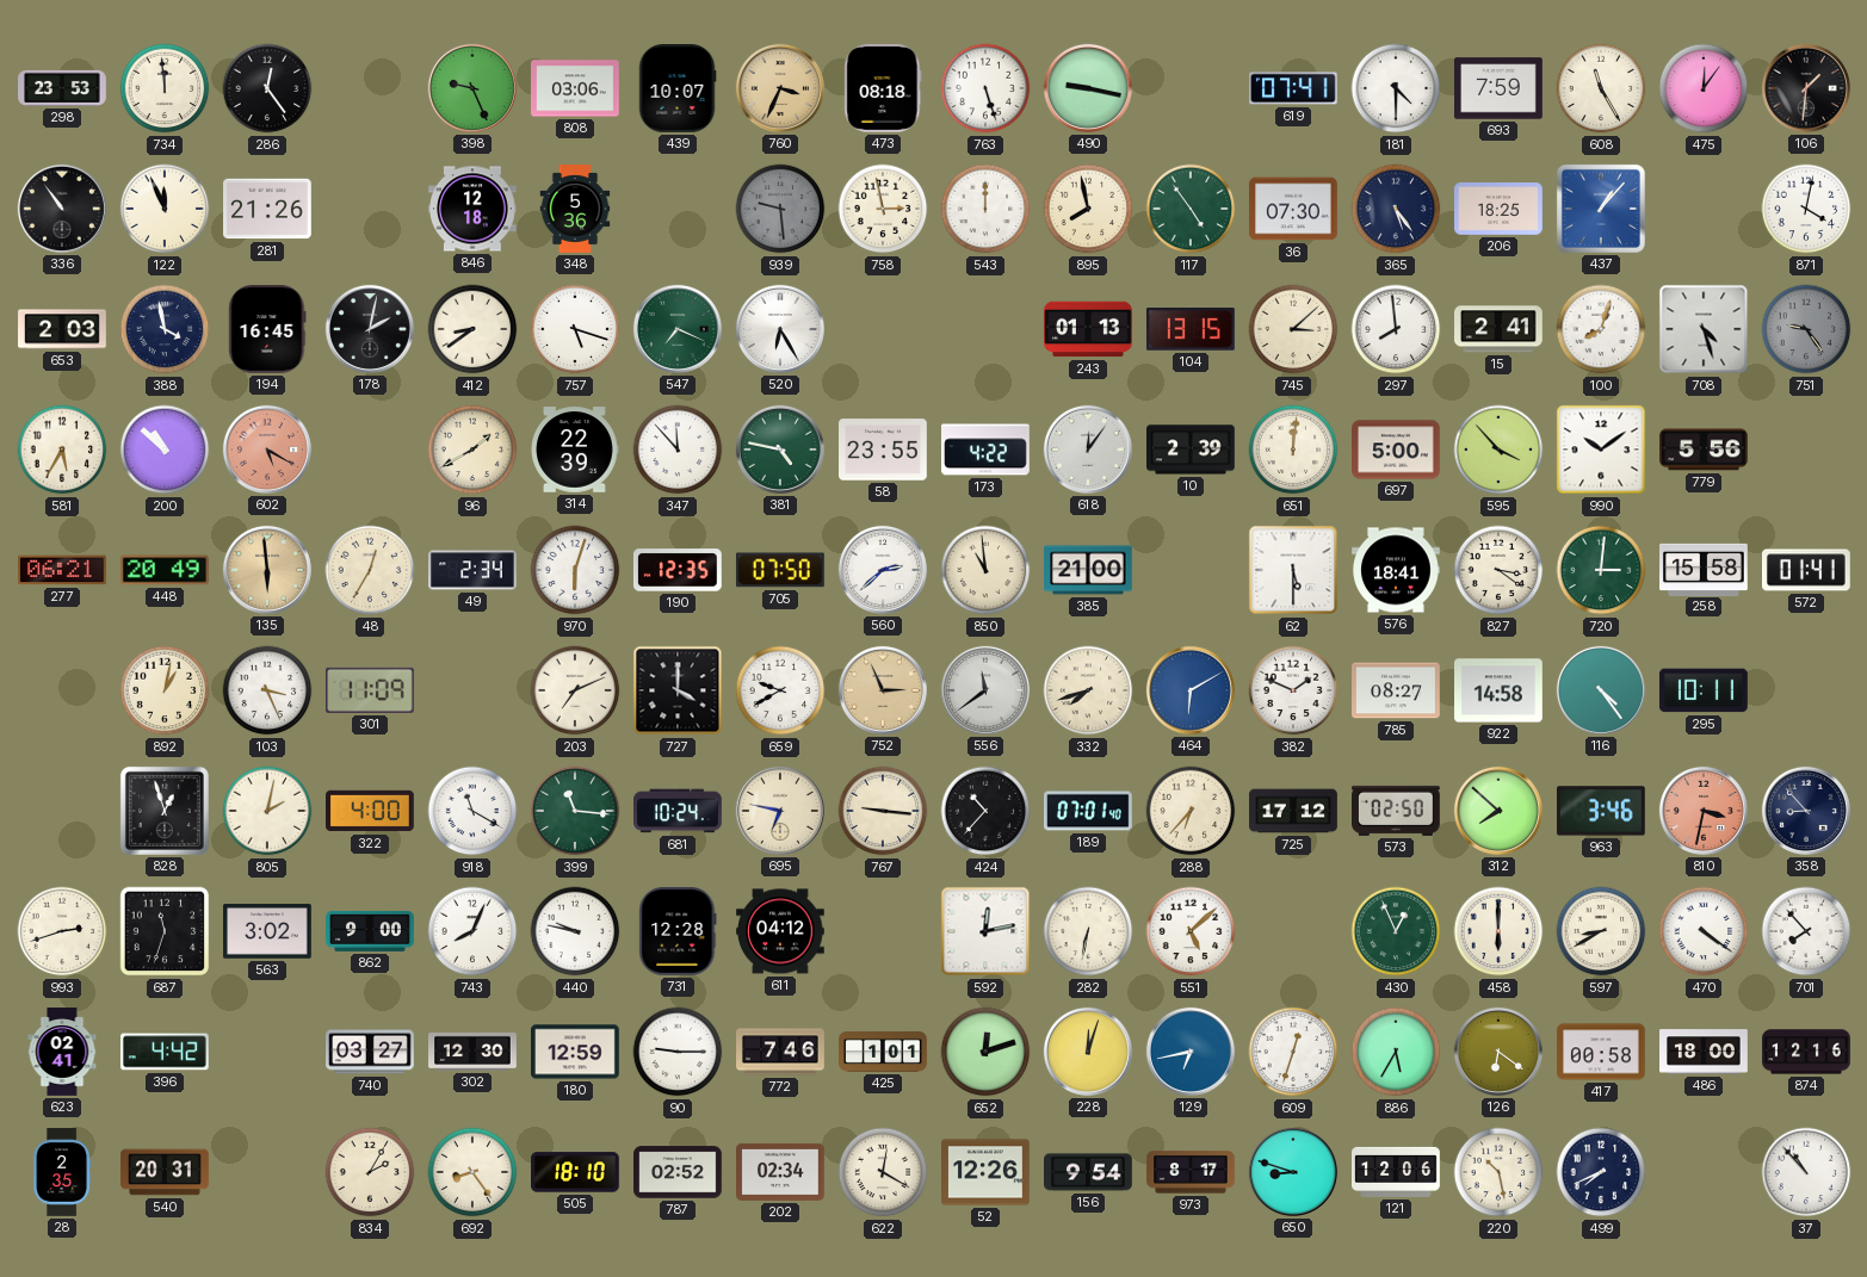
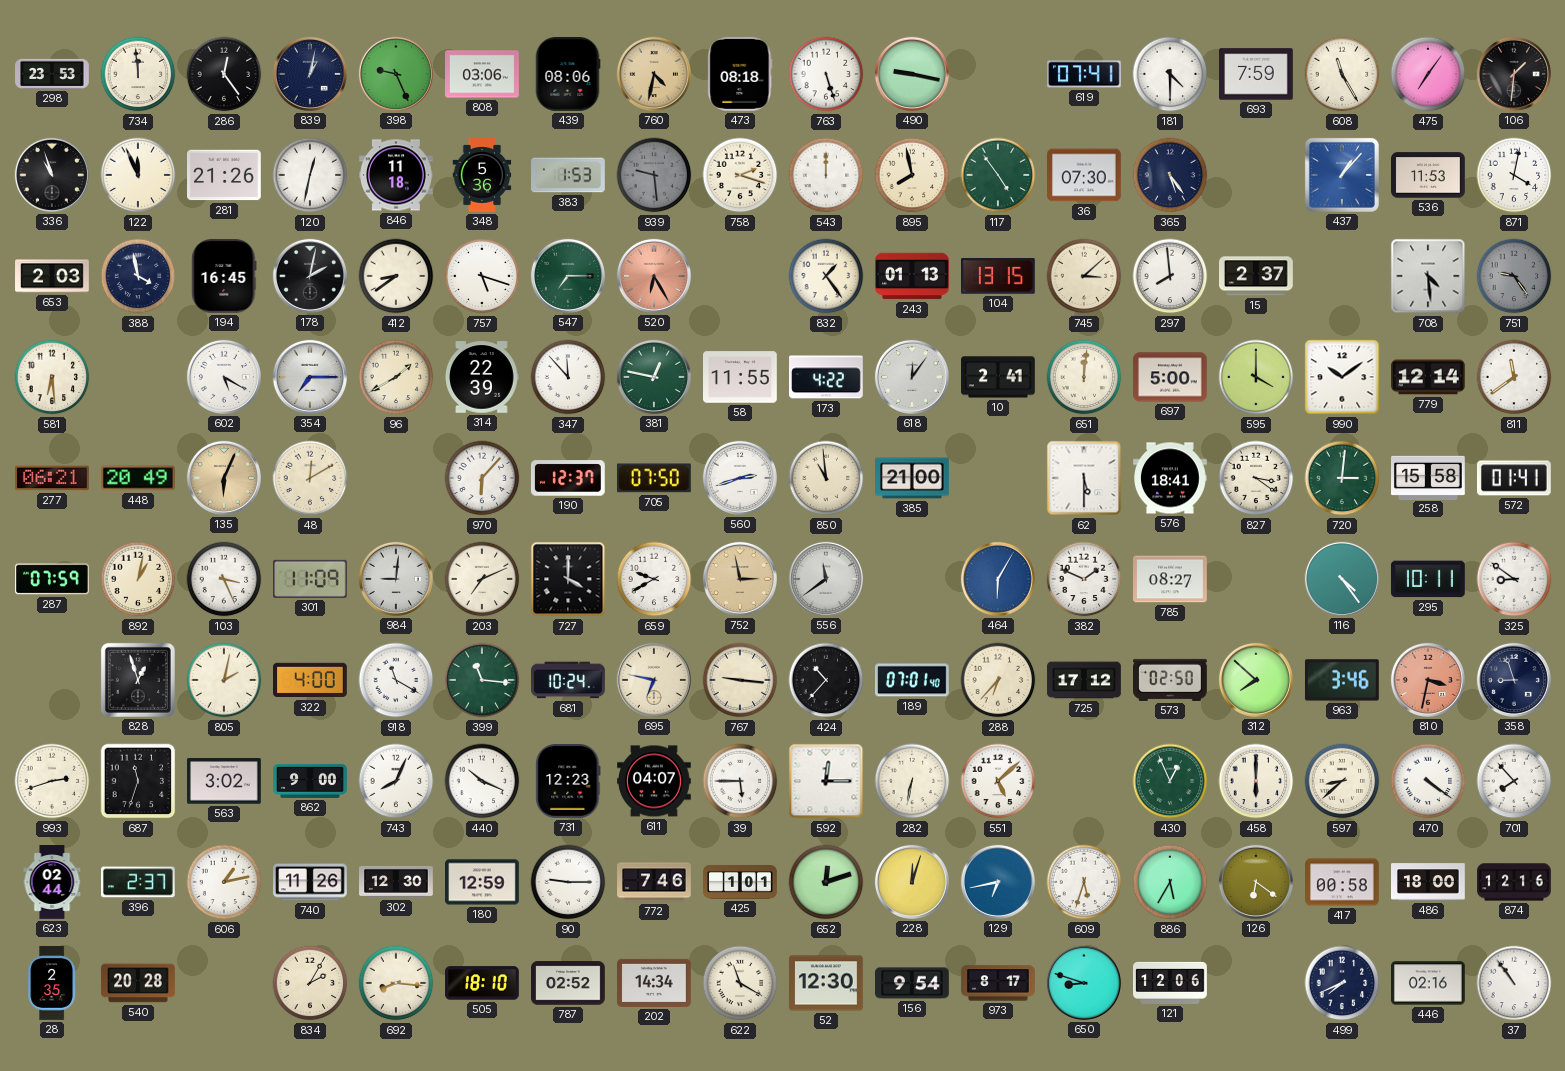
839: none -> 1:02 (310, 74)
439: 10:07 -> 08:06 (568, 75)
760: 3:34 -> 4:32 (654, 74)
475: 12:06 -> 7:06 (1428, 74)
336: 10:54 -> 10:57 (52, 175)
120: none -> 12:32 (310, 175)
846: 12:18 -> 11:18 (397, 175)
383: none -> 1:53 (569, 175)
758: 2:58 -> 2:18 (740, 175)
206: 18:25 -> none (1500, 210)
536: none -> 11:53 (1428, 175)
547: 7:19 -> 7:15 (568, 276)
520 dial: white -> salmon (654, 276)
832: none -> 1:24 (826, 276)
15: 2:41 -> 2:37 (1257, 276)
100: 8:03 -> none (1601, 329)
708: 4:27 -> 4:29 (1428, 276)
581: 5:35 -> 6:29 (52, 377)
200: 10:52 -> none (165, 450)
602 dial: salmon -> white (224, 377)
354: none -> 7:15 (310, 377)
381: 4:47 -> 12:47 (654, 377)
58: 23:55 -> 11:55 (741, 377)
10: 2:39 -> 2:41 (999, 377)
595: 3:53 -> 4:00 (1256, 377)
779: 5:56 -> 12:14 (1429, 377)
811: none -> 11:39 (1514, 377)
135: 5:59 -> 6:04 (224, 478)
48: 12:35 -> 12:10 (310, 478)
49: 2:34 -> none (472, 570)
970: 6:03 -> 6:07 (482, 478)
190: 12:35 -> 12:37 (568, 478)
560: 2:38 -> 2:42 (740, 478)
287: none -> 07:59 (53, 579)
984: none -> 9:01 (396, 579)
752: 2:56 -> 2:58 (740, 579)
332: 7:42 -> none (1088, 690)
464: 6:10 -> 6:05 (998, 579)
922: 14:58 -> none (1500, 690)
325: none -> 8:51 (1514, 579)
358: 8:53 -> 8:57 (1514, 680)
440: 9:47 -> 10:19 (482, 781)
731: 12:28 -> 12:23 (568, 782)
611: 04:12 -> 04:07 (655, 781)
39: none -> 5:45 (740, 781)
592: 12:13 -> 12:15 (826, 781)
597: 8:40 -> 8:38 (1342, 781)
623: 02:41 -> 02:44 (52, 882)
396: 4:42 -> 2:37 (139, 882)
606: none -> 1:13 (224, 882)
740: 03:27 -> 11:26 (310, 882)
609: 12:33 -> 5:33 (1084, 882)
540: 20:31 -> 20:28 (138, 983)
692: 8:24 -> 8:16 (396, 983)
202: 02:34 -> 14:34 (655, 983)
622: 12:20 -> 11:20 (740, 983)
52: 12:26 -> 12:30 (827, 983)
220: 10:28 -> none (1498, 1172)
446: none -> 02:16 (1429, 983)
37: 10:53 -> 10:54 (1514, 983)
